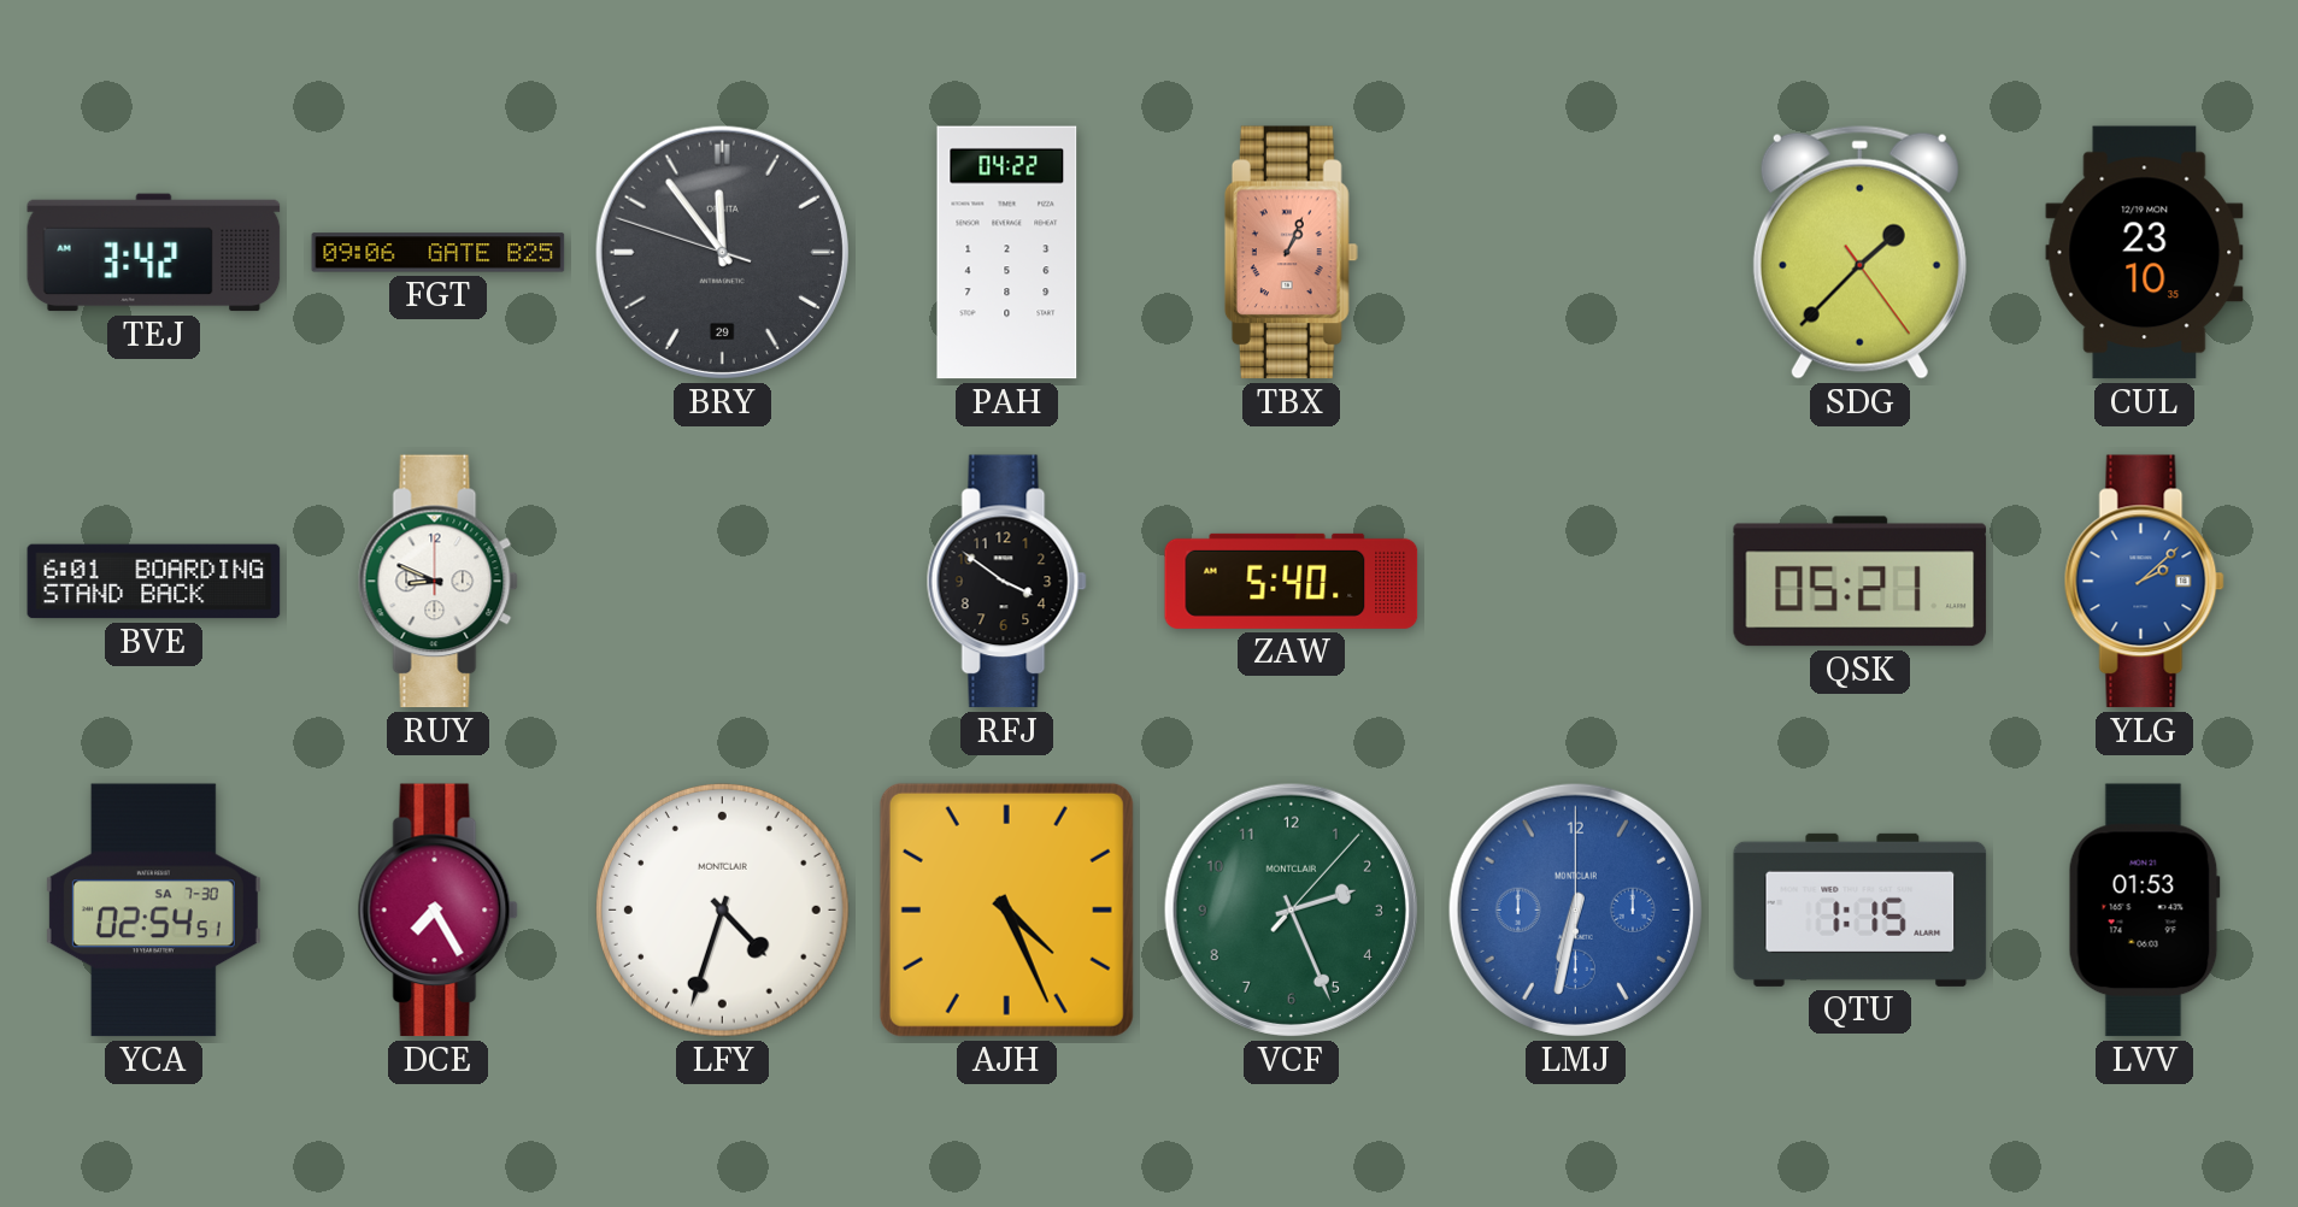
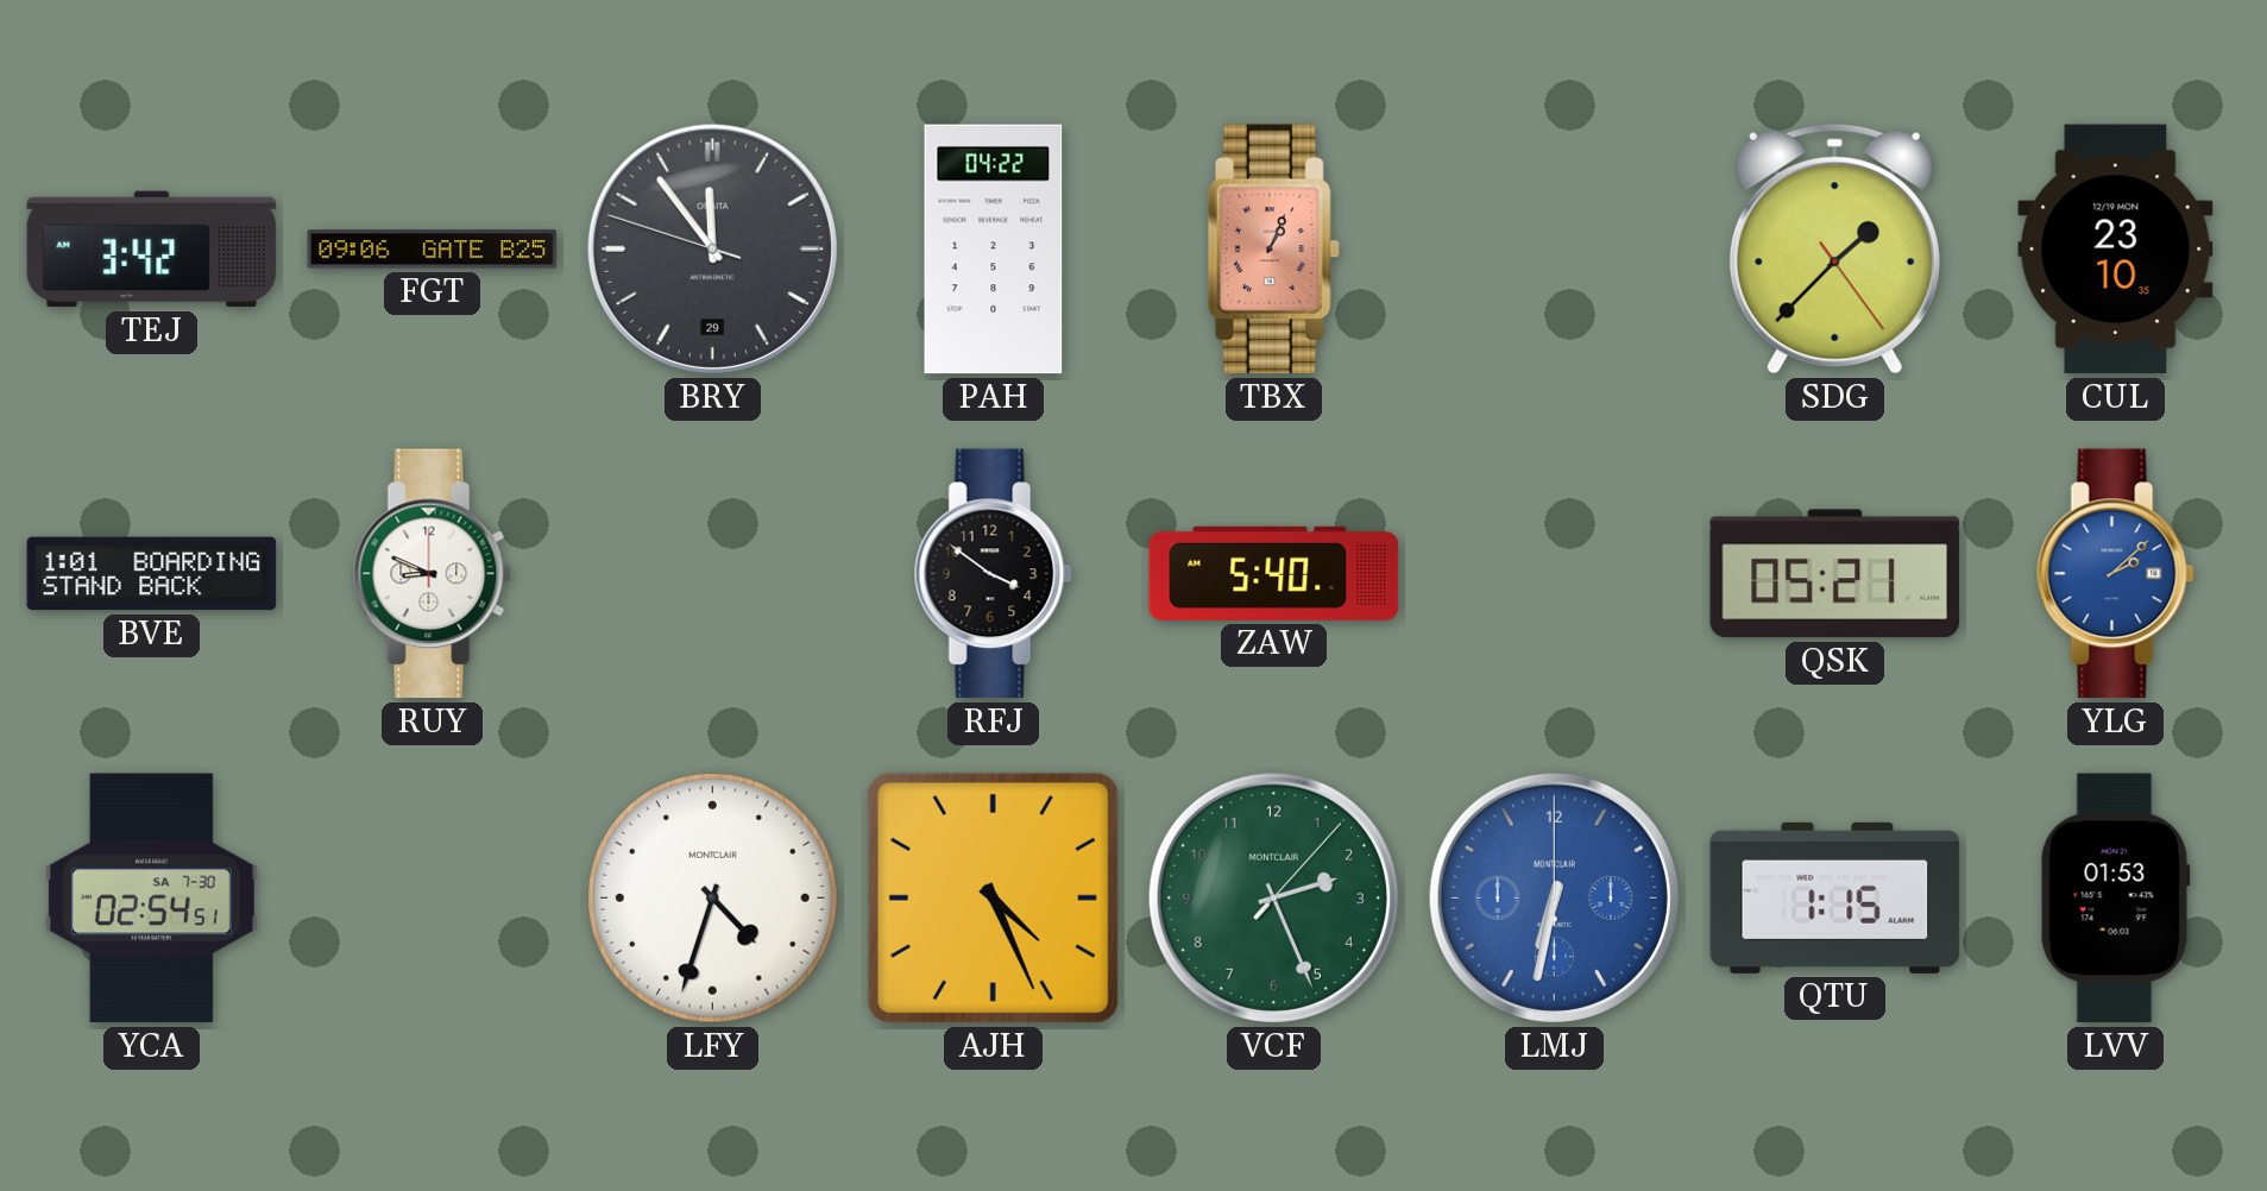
BVE: 6:01 -> 1:01 (152, 574)
DCE: 7:25 -> none (437, 911)
